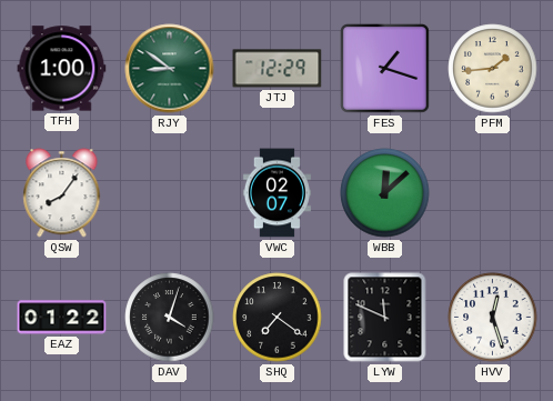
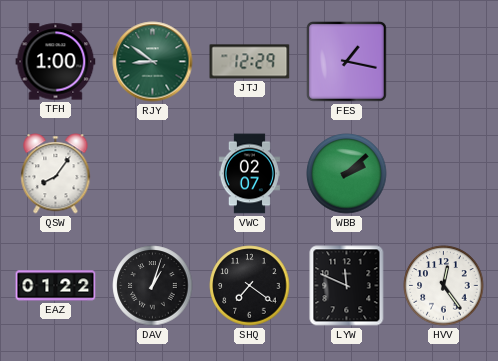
FES: 1:18 -> 1:17 (346, 61)
PFM: 1:44 -> none (493, 69)
WBB: 12:08 -> 2:08 (347, 174)
DAV: 4:03 -> 1:03 (153, 286)
HVV: 12:27 -> 12:24 (444, 286)
